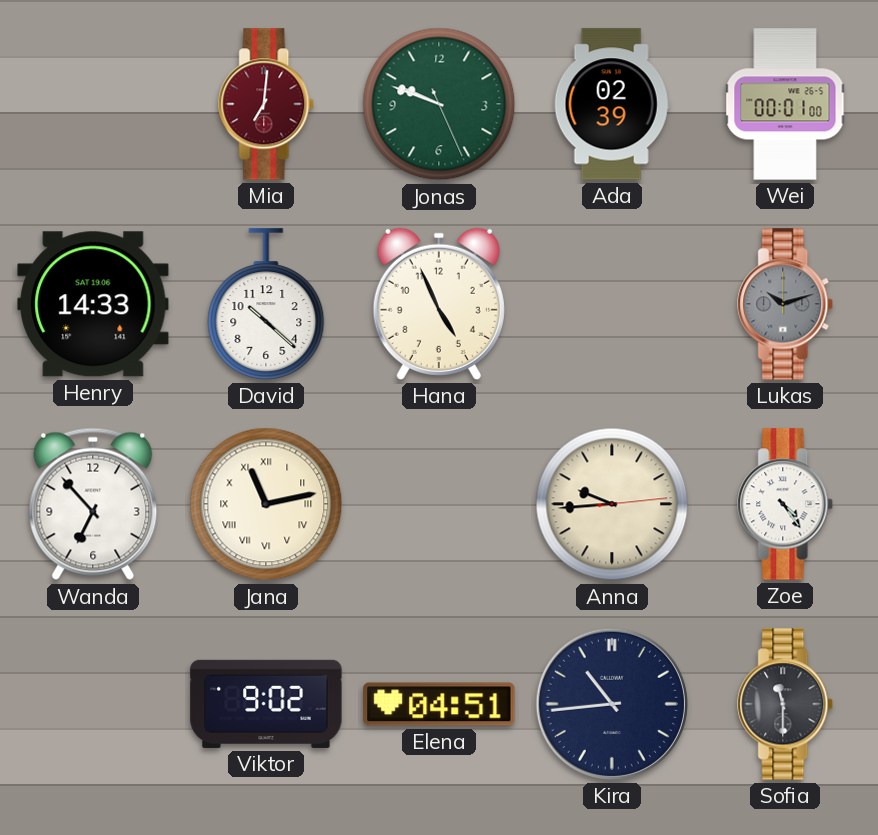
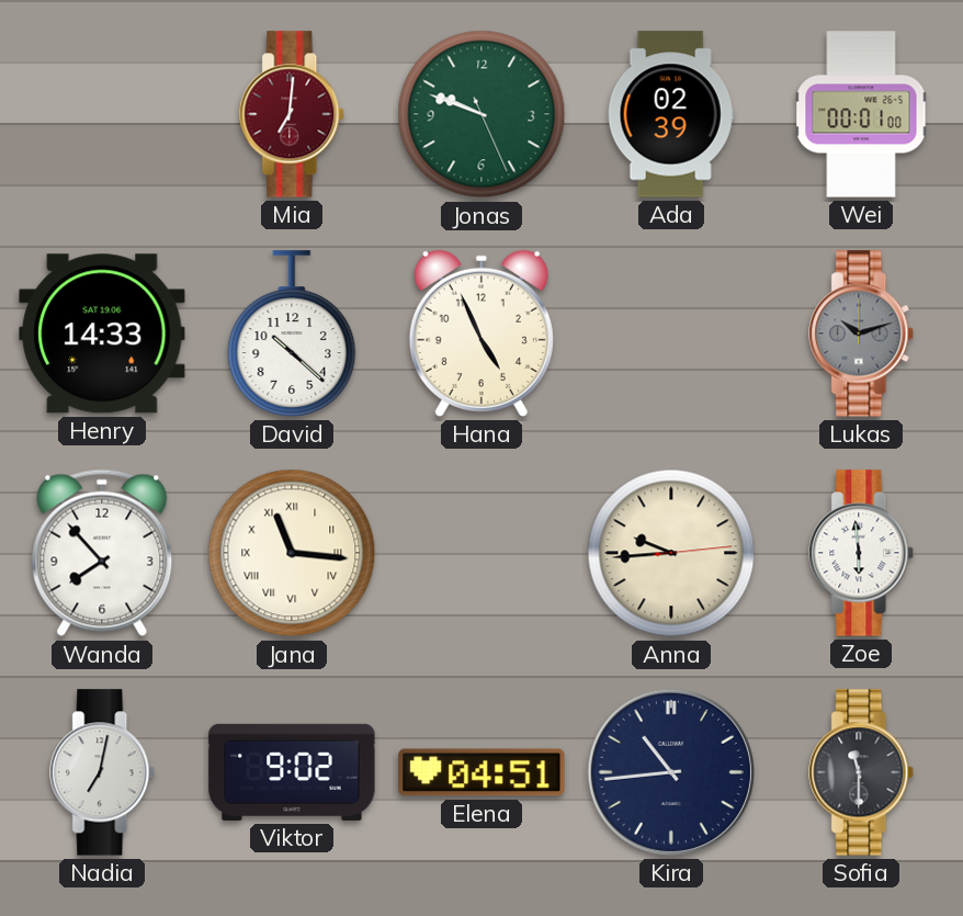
Wanda: 6:53 -> 7:53 (102, 553)
Jana: 11:13 -> 11:16 (292, 553)
Zoe: 4:24 -> 5:59 (862, 553)
Nadia: none -> 7:02 (103, 772)
